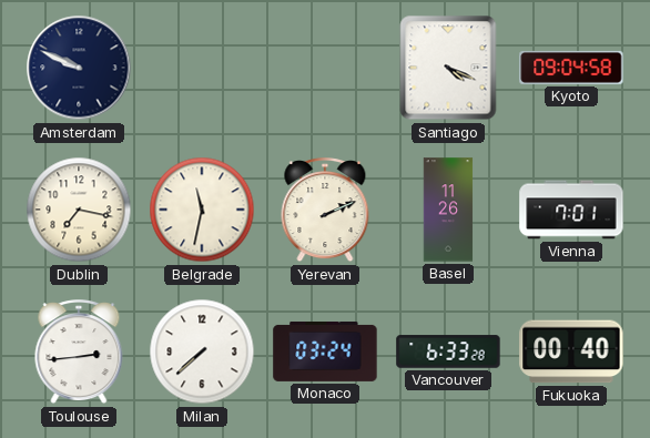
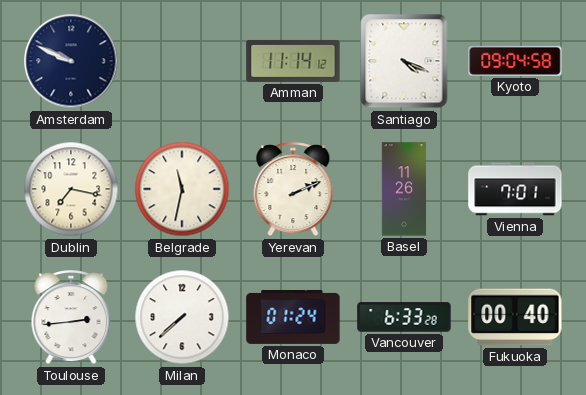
Amman: none -> 11:14 (293, 61)
Monaco: 03:24 -> 01:24 (293, 317)
